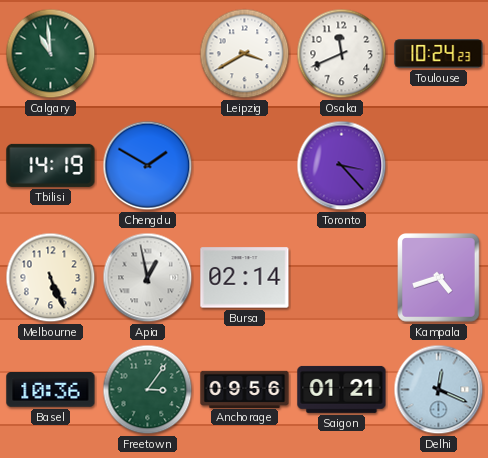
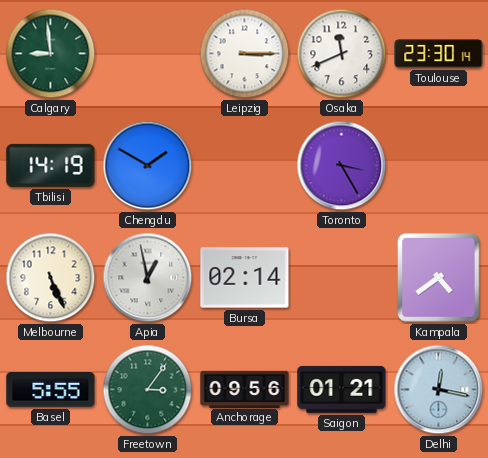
Calgary: 10:59 -> 8:59 (51, 54)
Leipzig: 3:40 -> 3:15 (245, 54)
Toulouse: 10:24 -> 23:30 (439, 54)
Toronto: 3:23 -> 3:25 (342, 166)
Kampala: 4:42 -> 4:39 (439, 278)
Basel: 10:36 -> 5:55 (51, 390)
Delhi: 12:19 -> 12:17 (439, 390)
